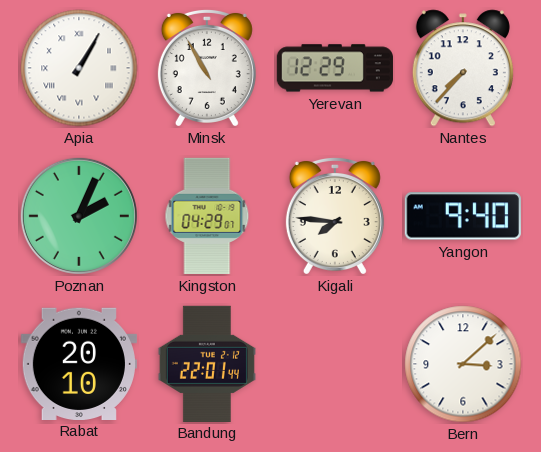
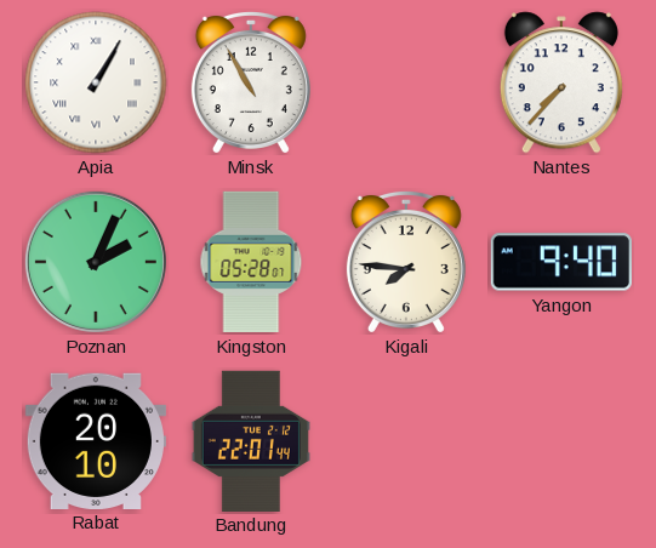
Yerevan: 12:29 -> none (335, 68)
Kingston: 04:29 -> 05:28 (251, 262)
Bern: 3:08 -> none (463, 364)
